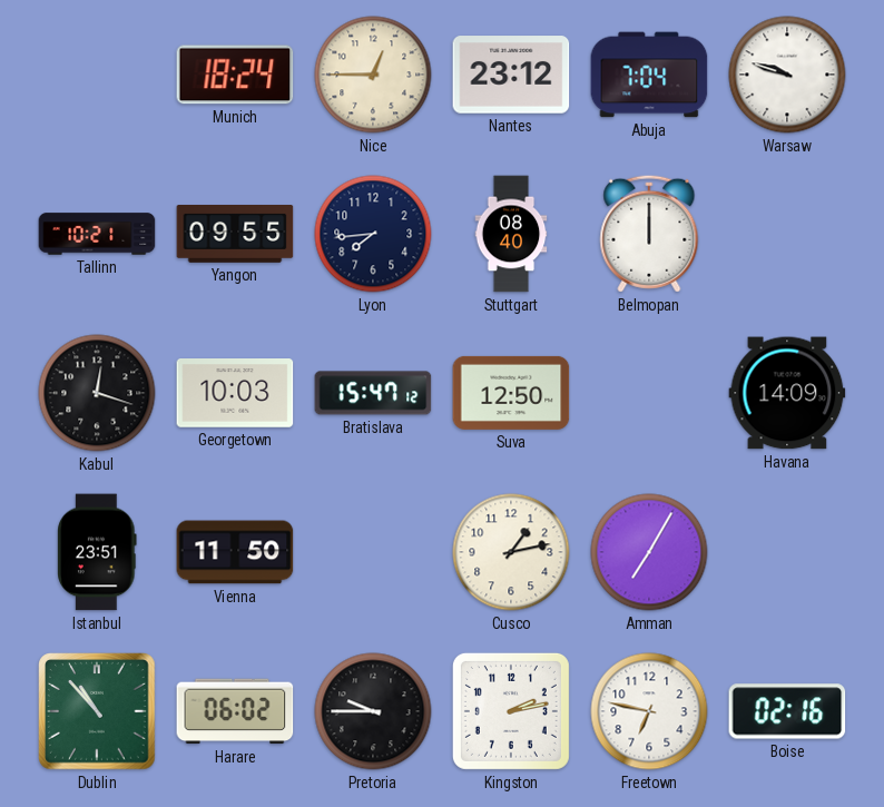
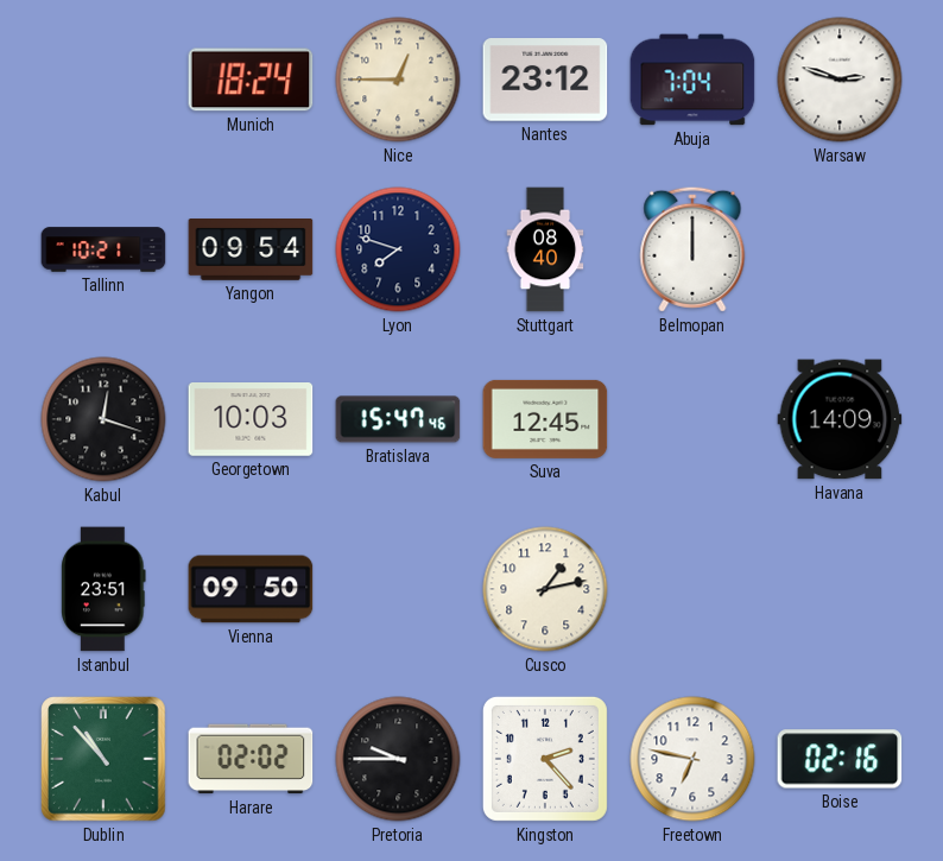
Warsaw: 9:48 -> 2:48 (840, 80)
Yangon: 09:55 -> 09:54 (251, 251)
Lyon: 7:44 -> 7:48 (398, 249)
Bratislava: 15:47:12 -> 15:47:46 (398, 419)
Suva: 12:50 -> 12:45 (545, 419)
Vienna: 11:50 -> 09:50 (251, 589)
Amman: 7:05 -> none (649, 552)
Harare: 06:02 -> 02:02 (251, 759)
Kingston: 2:13 -> 2:23 (545, 759)
